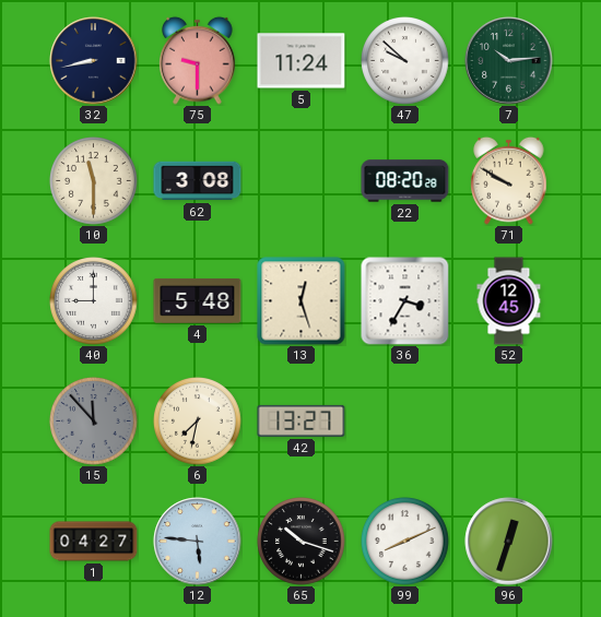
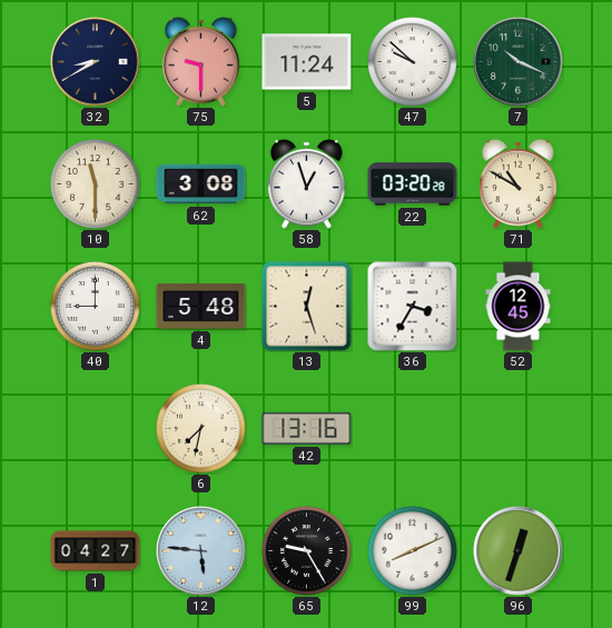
32: 8:43 -> 8:40 (96, 62)
7: 10:14 -> 10:19 (519, 62)
58: none -> 12:57 (307, 183)
22: 08:20 -> 03:20 (413, 185)
71: 9:50 -> 10:50 (519, 183)
15: 11:53 -> none (94, 422)
42: 13:27 -> 13:16 (307, 428)
65: 10:18 -> 9:25 (307, 551)
